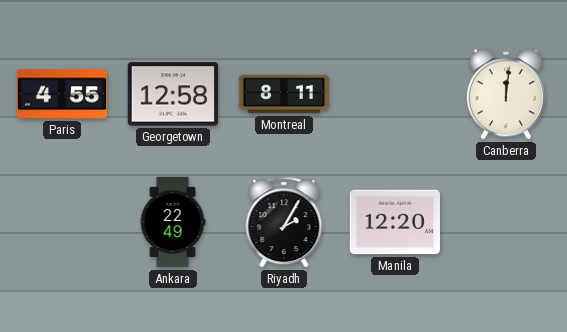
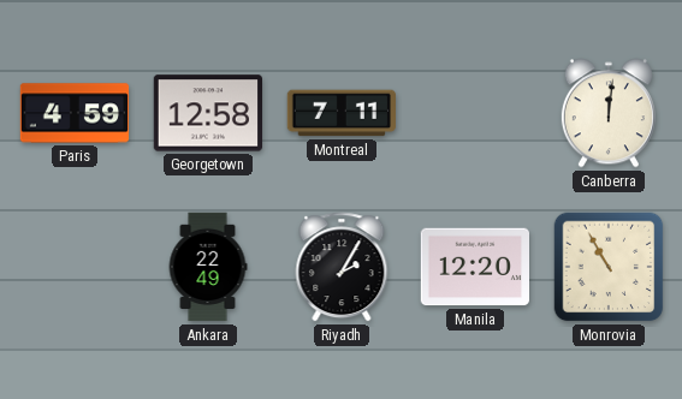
Paris: 4:55 -> 4:59 (75, 113)
Montreal: 8:11 -> 7:11 (342, 113)
Monrovia: none -> 10:55 (609, 267)
